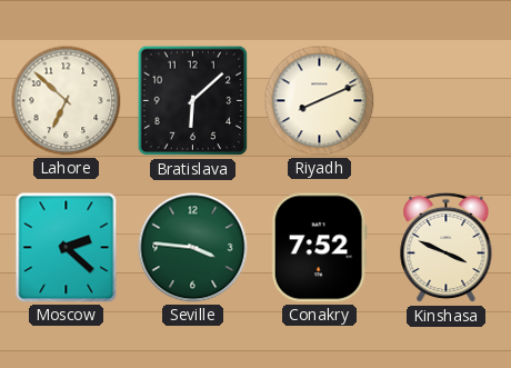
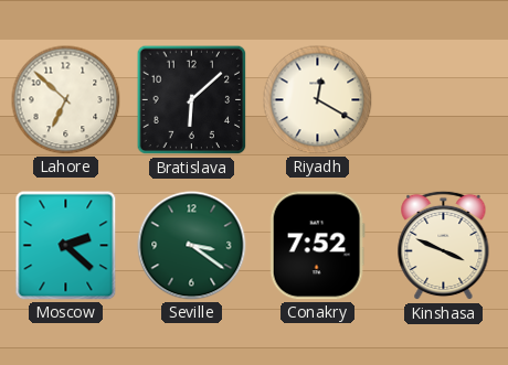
Riyadh: 8:11 -> 12:20 (318, 100)
Seville: 3:46 -> 3:21 (192, 246)
